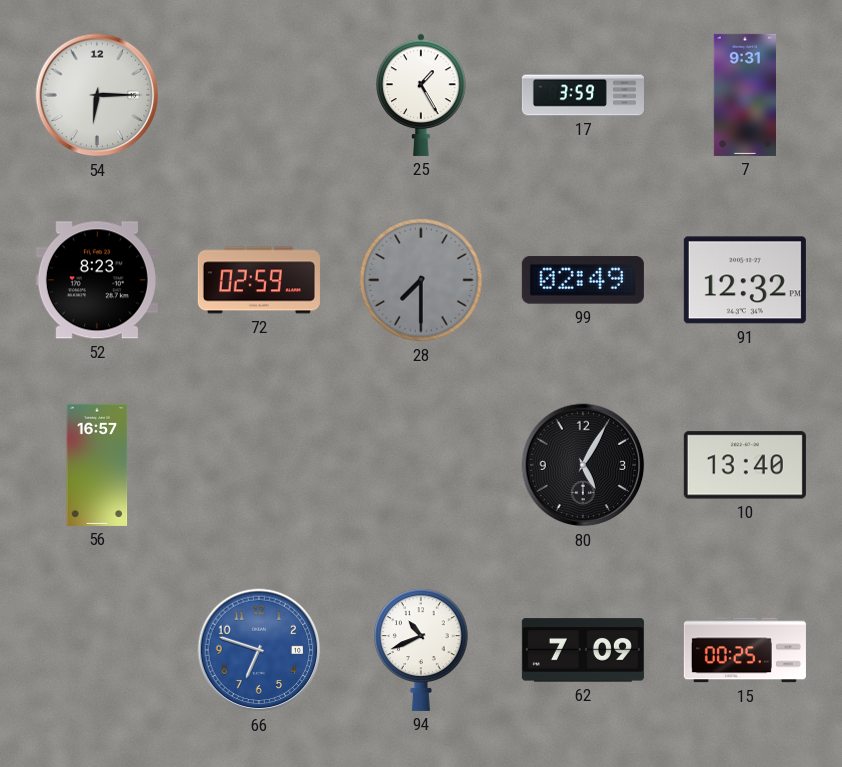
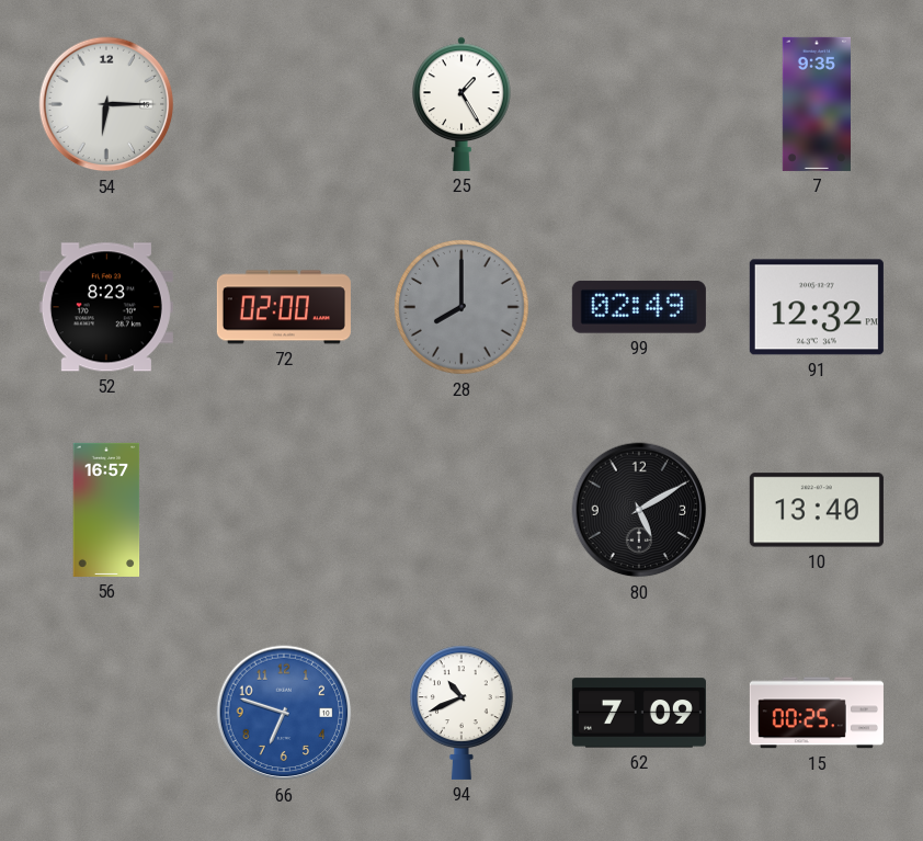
17: 3:59 -> none (583, 95)
7: 9:31 -> 9:35 (816, 104)
72: 02:59 -> 02:00 (284, 307)
28: 7:30 -> 8:00 (461, 307)
80: 5:05 -> 5:10 (639, 510)
